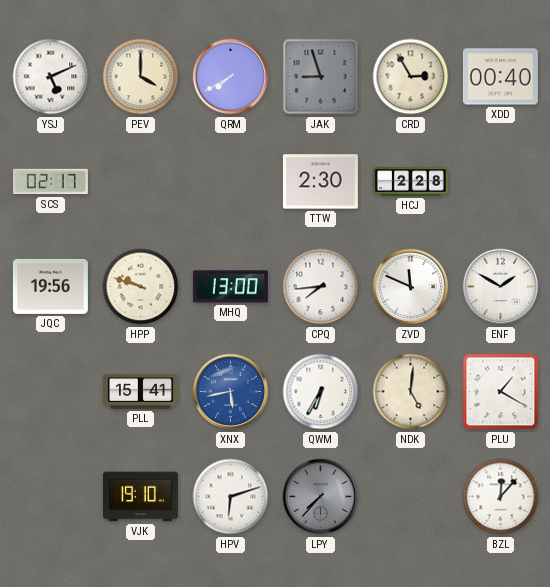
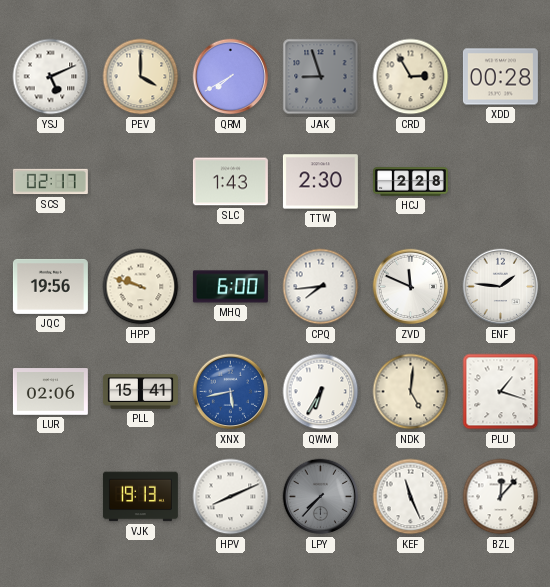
XDD: 00:40 -> 00:28 (500, 77)
SLC: none -> 1:43 (230, 182)
MHQ: 13:00 -> 6:00 (230, 287)
ENF: 1:50 -> 1:46 (501, 287)
LUR: none -> 02:06 (50, 392)
PLU: 1:20 -> 1:18 (501, 392)
VJK: 19:10 -> 19:13 (140, 497)
HPV: 6:12 -> 8:11 (231, 497)
KEF: none -> 11:26 (411, 497)
